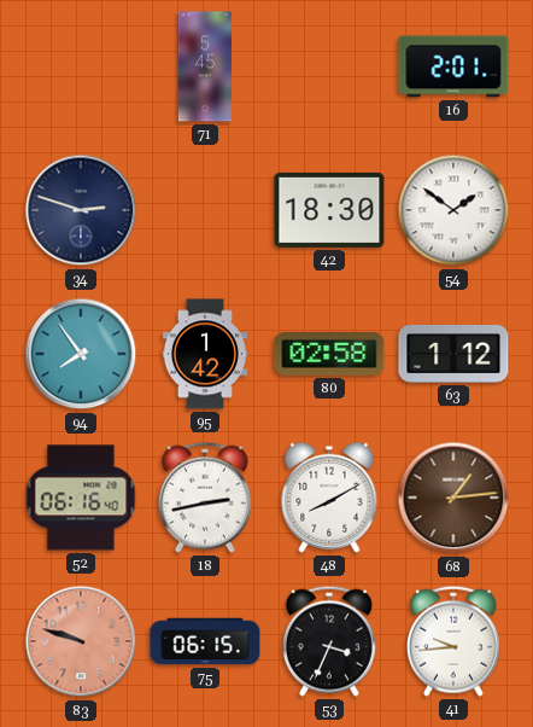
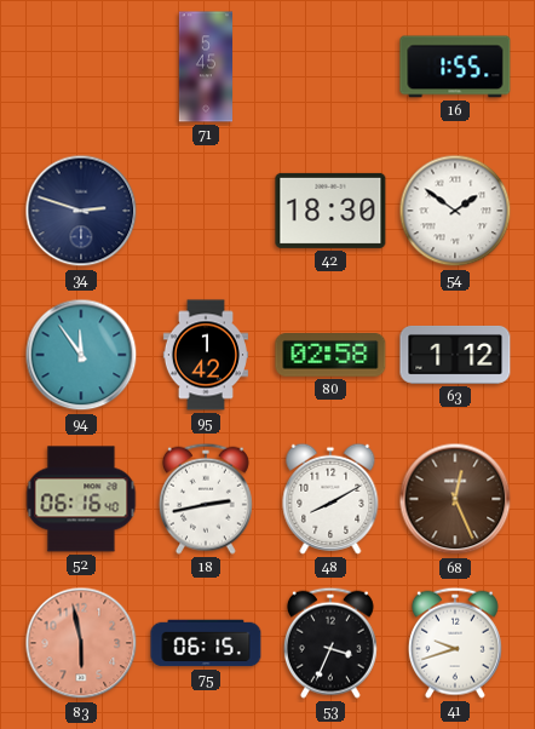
16: 2:01 -> 1:55 (455, 67)
94: 7:54 -> 11:54 (81, 355)
68: 1:14 -> 12:26 (455, 499)
83: 9:48 -> 5:58 (81, 643)
41: 9:44 -> 9:42 (455, 643)
